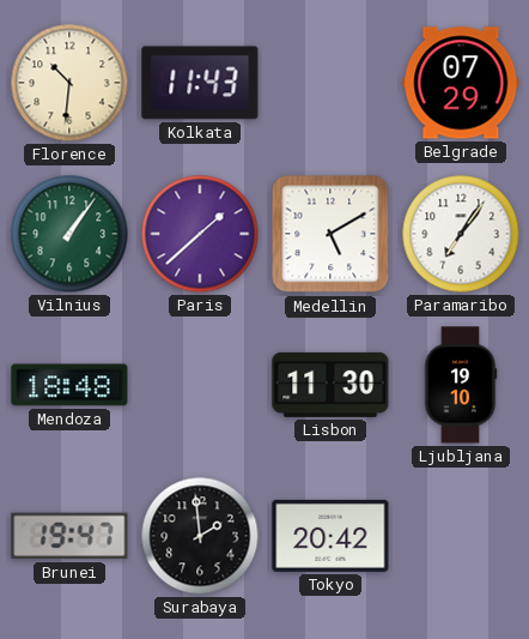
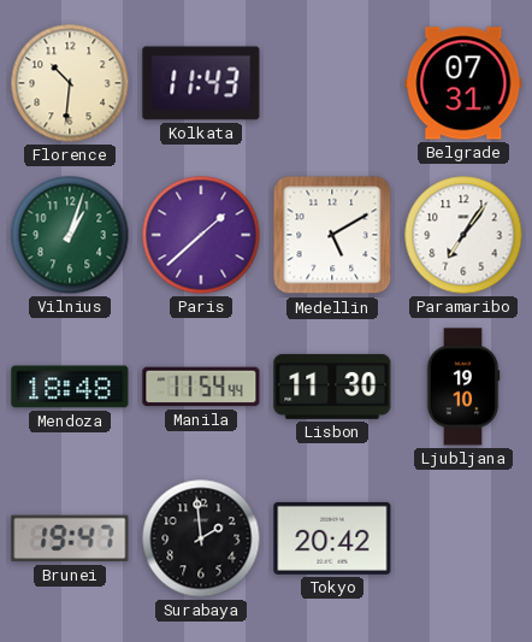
Belgrade: 07:29 -> 07:31 (463, 83)
Vilnius: 1:06 -> 1:03 (70, 235)
Manila: none -> 11:54 (201, 387)
